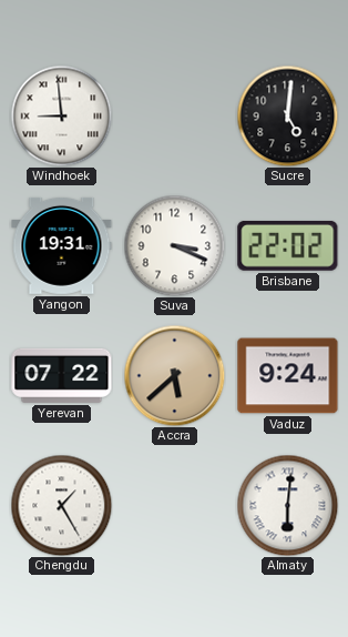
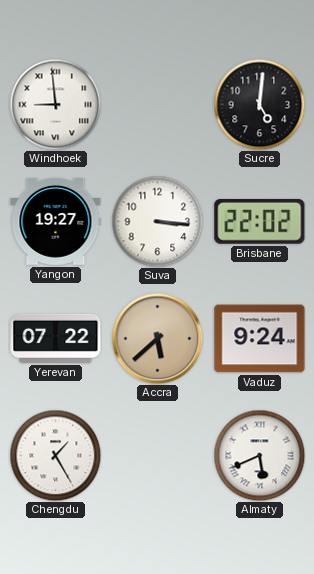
Yangon: 19:31 -> 19:27 (56, 221)
Suva: 3:19 -> 3:16 (157, 221)
Almaty: 6:01 -> 5:41 (259, 455)
